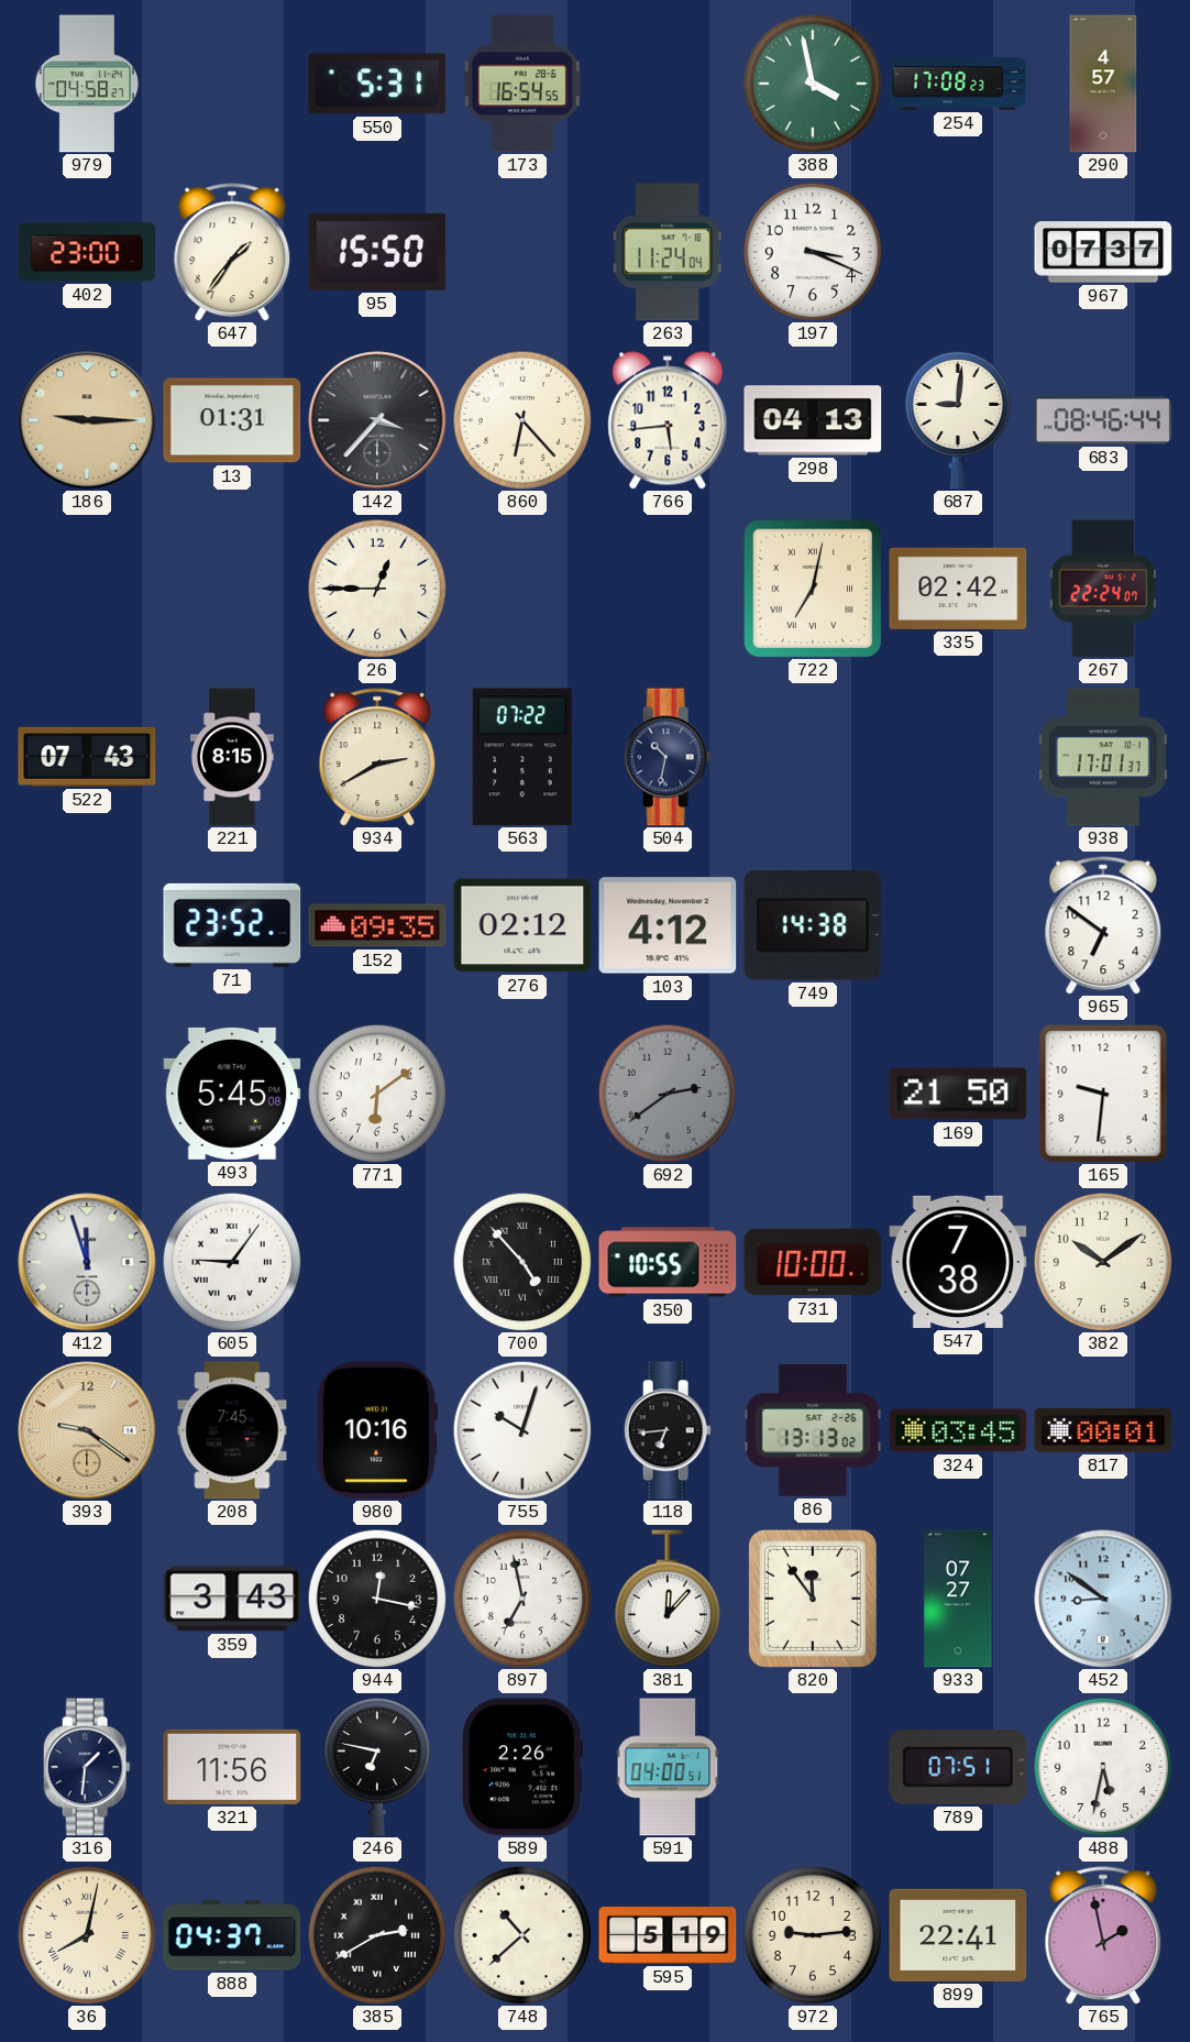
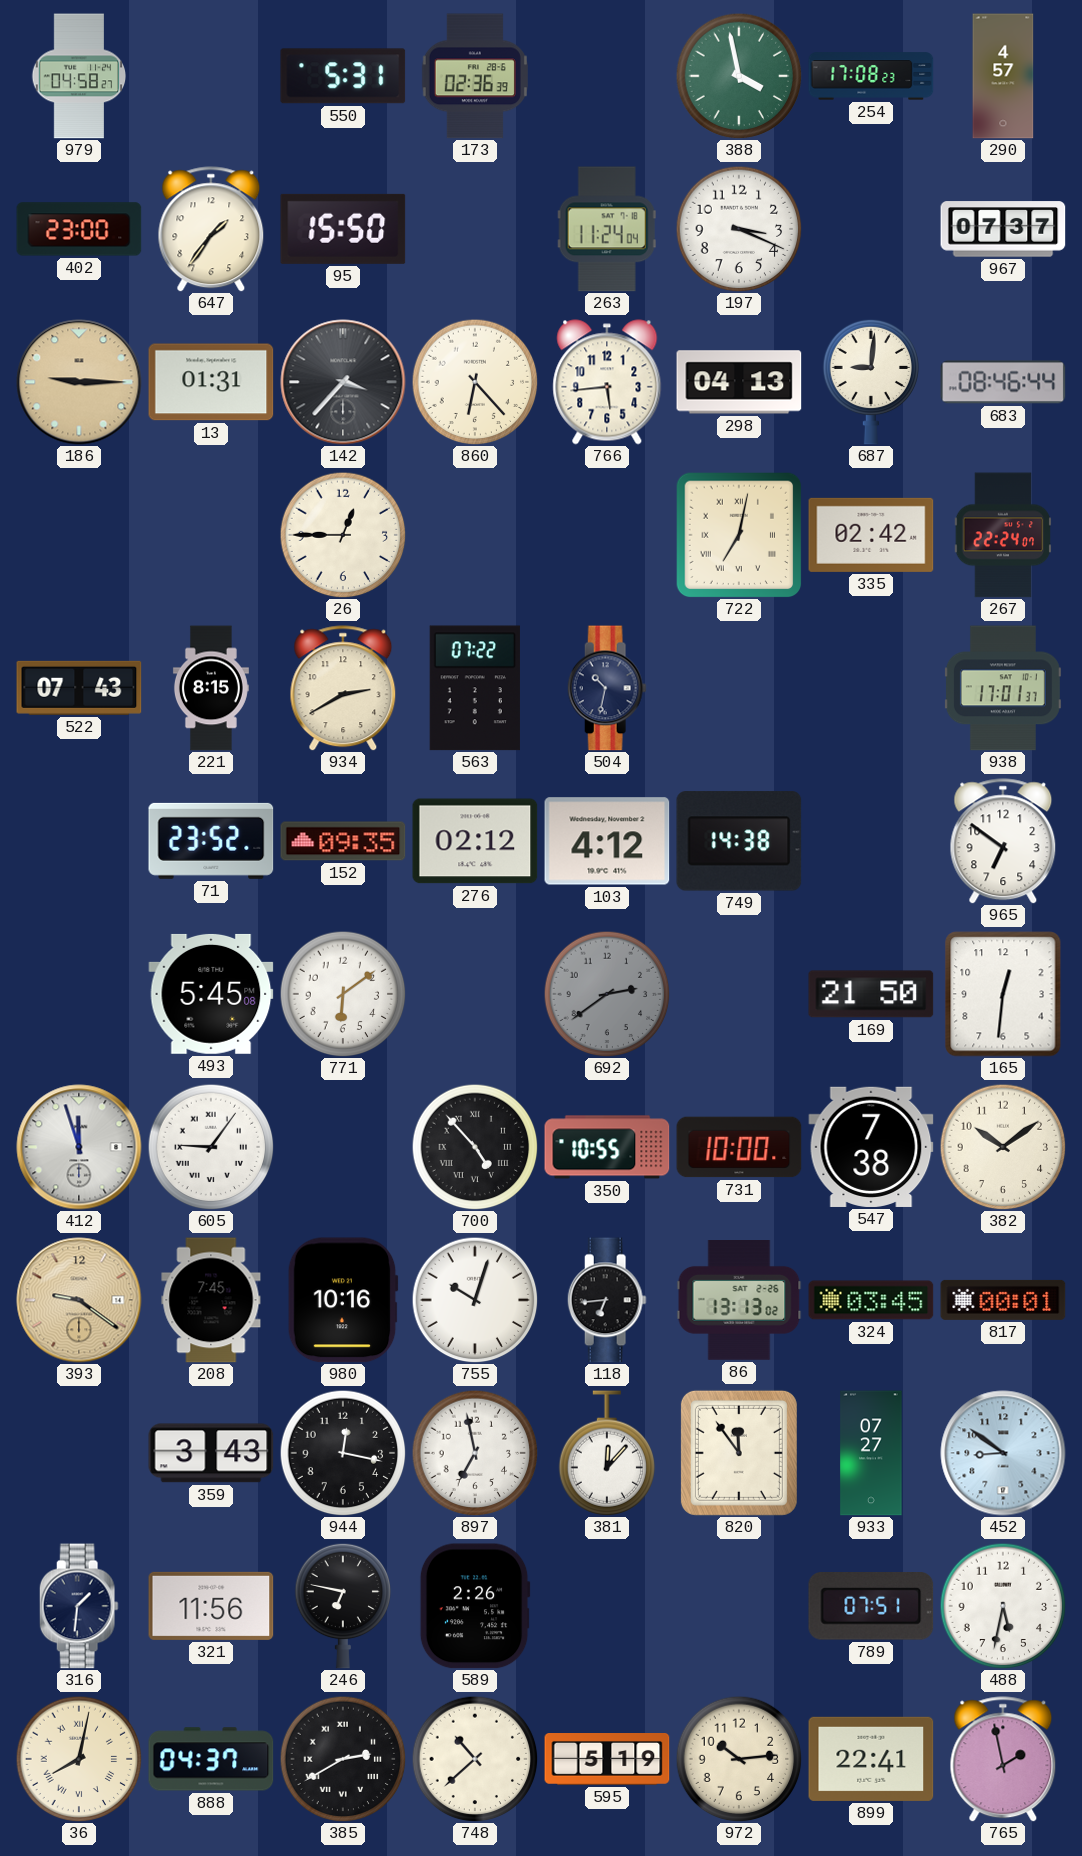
173: 16:54 -> 02:36 (475, 76)
165: 9:31 -> 12:31 (1003, 994)
591: 04:00 -> none (668, 1767)
972: 9:14 -> 10:14 (739, 1759)
